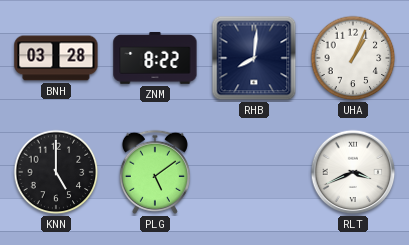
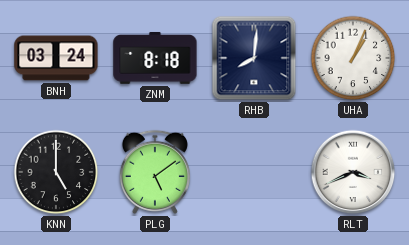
BNH: 03:28 -> 03:24 (56, 58)
ZNM: 8:22 -> 8:18 (155, 58)
